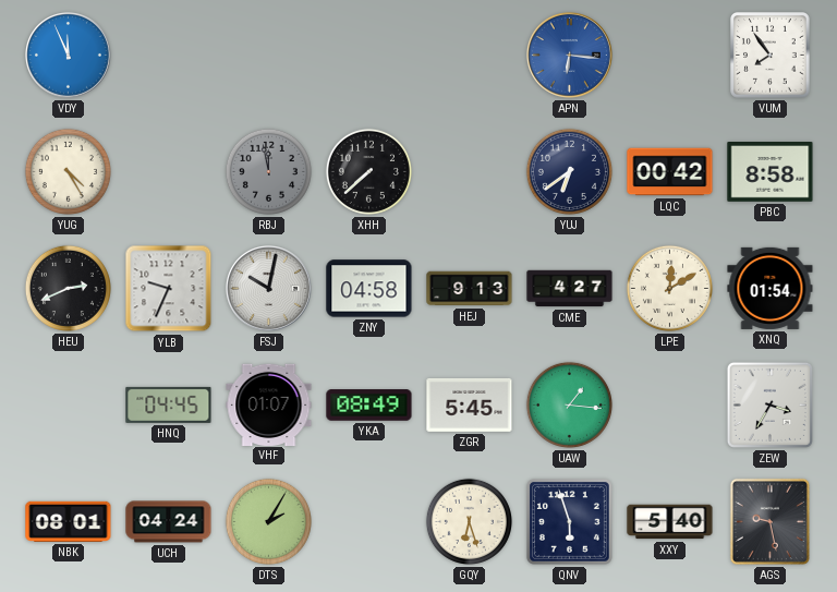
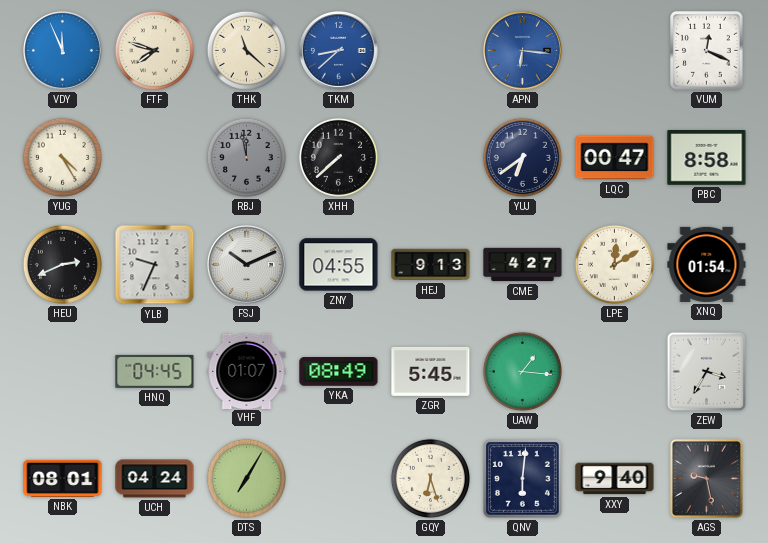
FTF: none -> 7:48 (154, 50)
THK: none -> 11:22 (246, 50)
TKM: none -> 8:38 (339, 51)
VUM: 7:54 -> 12:19 (707, 51)
LQC: 00:42 -> 00:47 (615, 158)
FSJ: 10:02 -> 10:11 (247, 265)
ZNY: 04:58 -> 04:55 (339, 265)
DTS: 2:05 -> 7:05 (246, 478)
QNV: 5:57 -> 6:01 (522, 478)
XXY: 5:40 -> 9:40 (615, 479)
